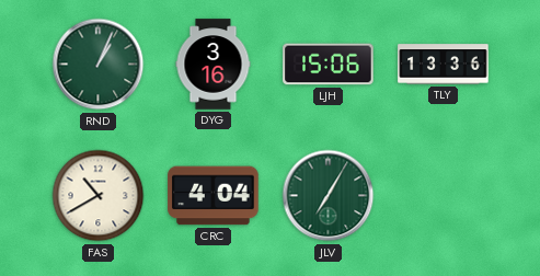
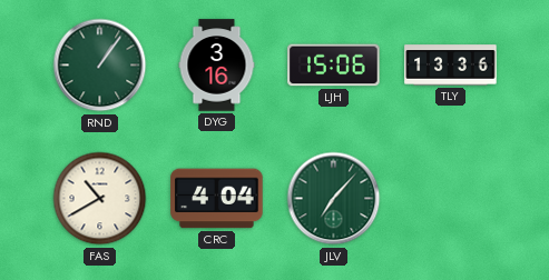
RND: 1:04 -> 1:06 (100, 66)
JLV: 7:05 -> 7:07 (334, 199)
